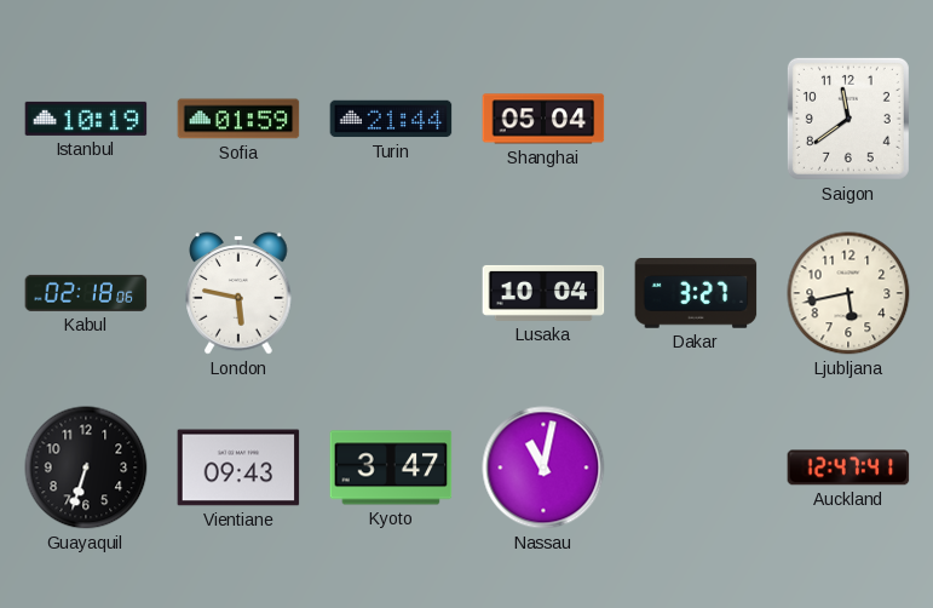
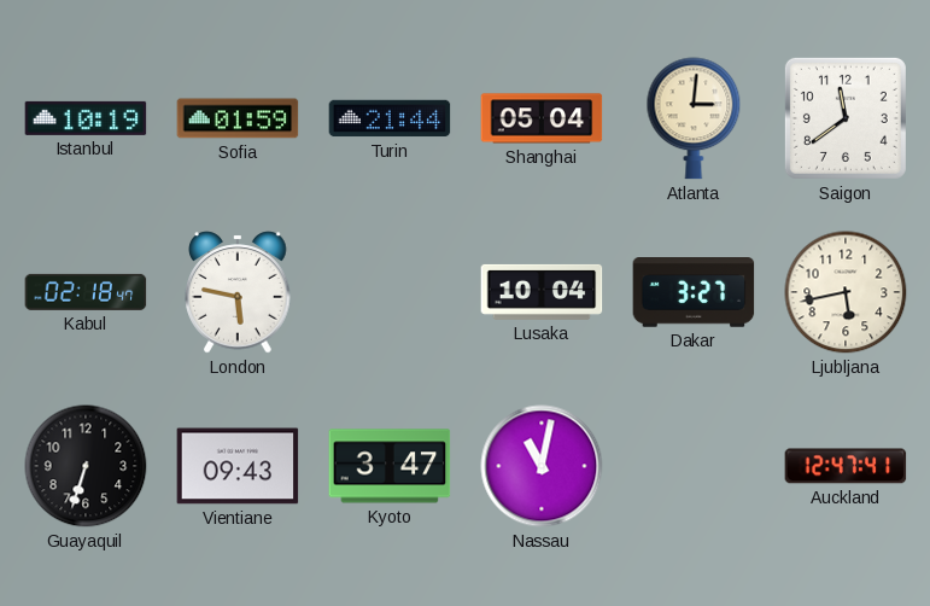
Atlanta: none -> 3:01 (694, 118)
Kabul: 02:18:06 -> 02:18:47 (86, 292)
